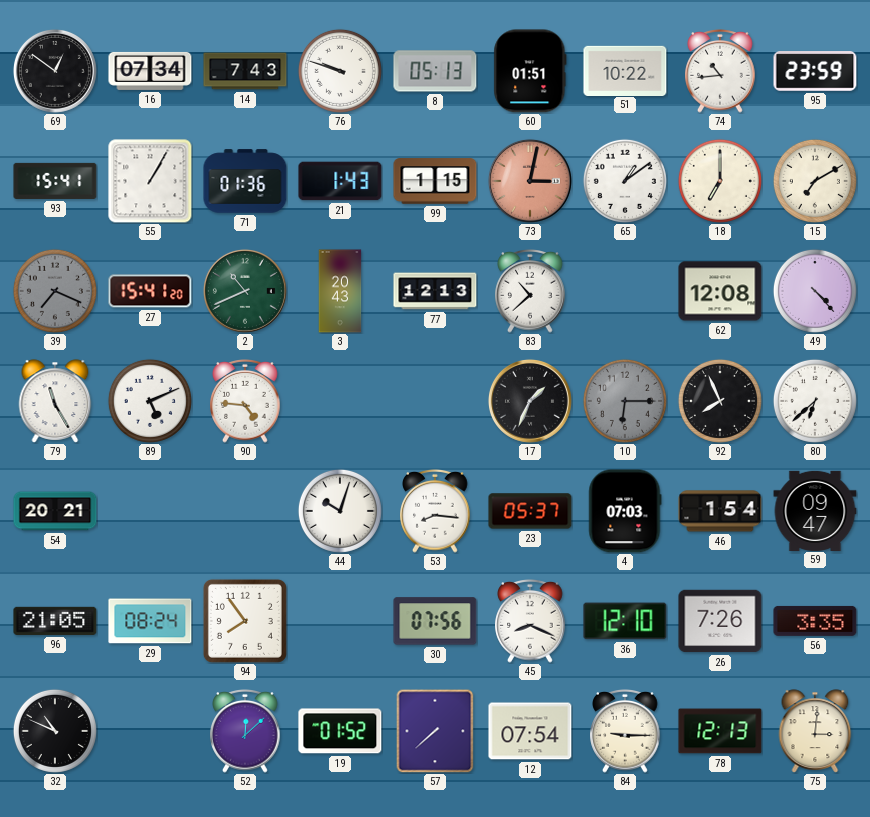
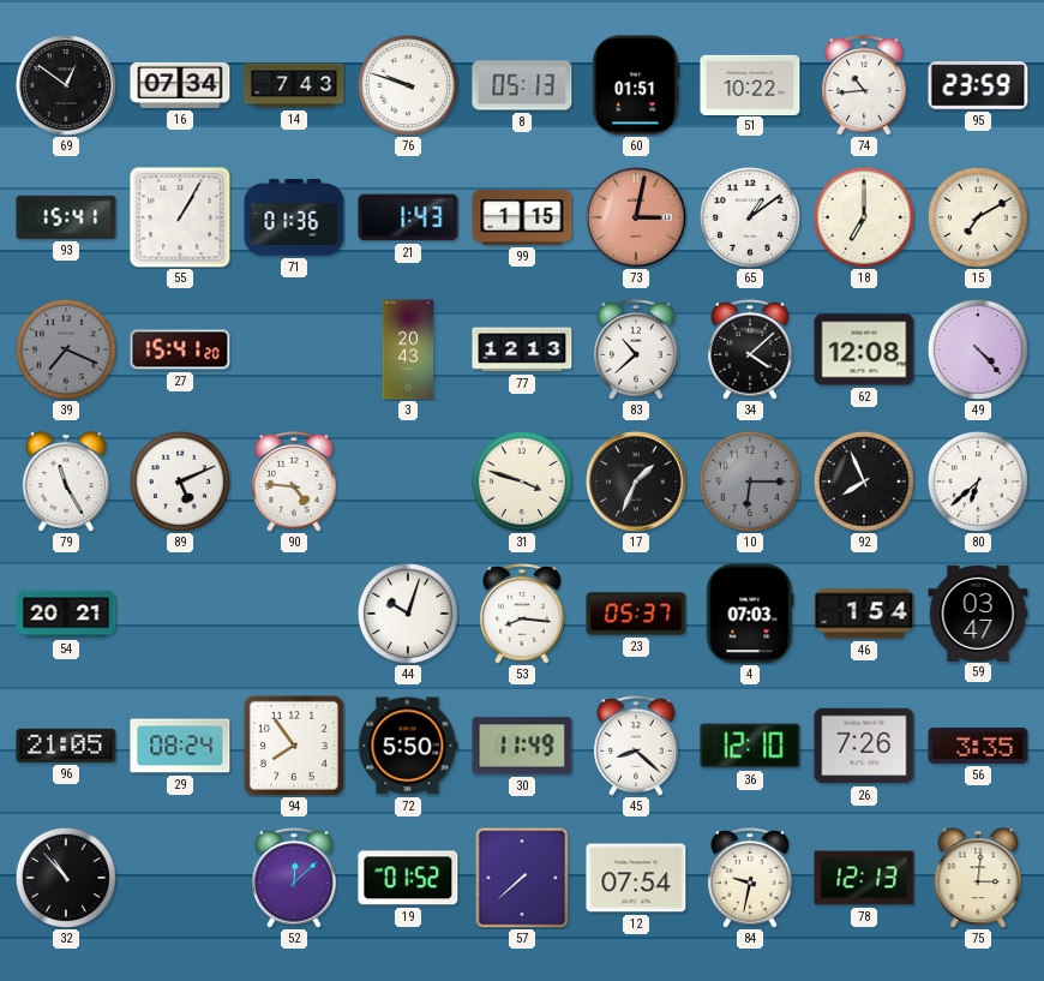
2: 10:41 -> none (245, 291)
34: none -> 4:08 (750, 351)
31: none -> 3:48 (522, 481)
59: 09:47 -> 03:47 (978, 612)
72: none -> 5:50 (408, 746)
30: 07:56 -> 11:49 (522, 746)
45: 8:19 -> 8:22 (636, 747)
32: 10:49 -> 10:53 (66, 878)
84: 9:15 -> 9:32 (750, 879)
